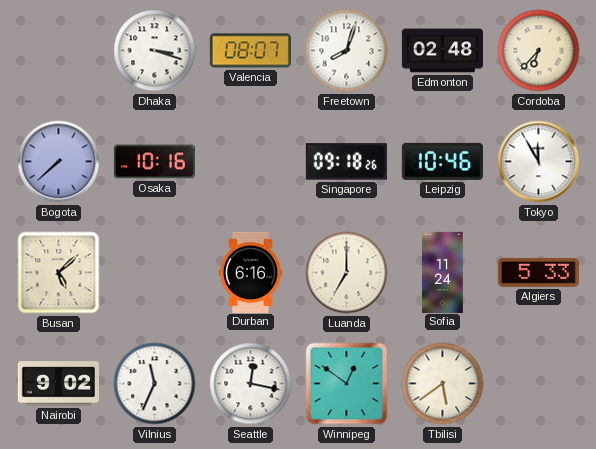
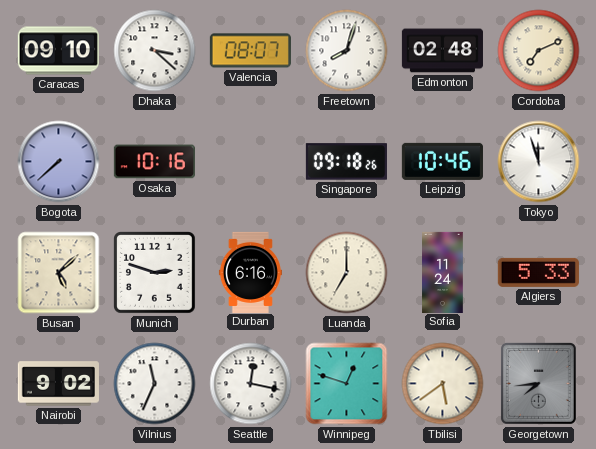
Caracas: none -> 09:10 (58, 51)
Dhaka: 3:18 -> 3:22 (155, 51)
Cordoba: 6:37 -> 7:11 (539, 51)
Tokyo: 11:55 -> 11:57 (539, 162)
Munich: none -> 2:48 (155, 273)
Winnipeg: 12:51 -> 12:48 (347, 384)
Georgetown: none -> 7:44 (538, 383)
